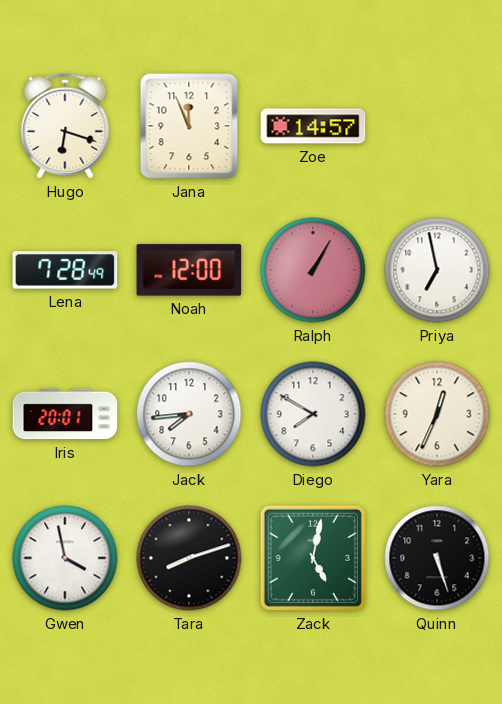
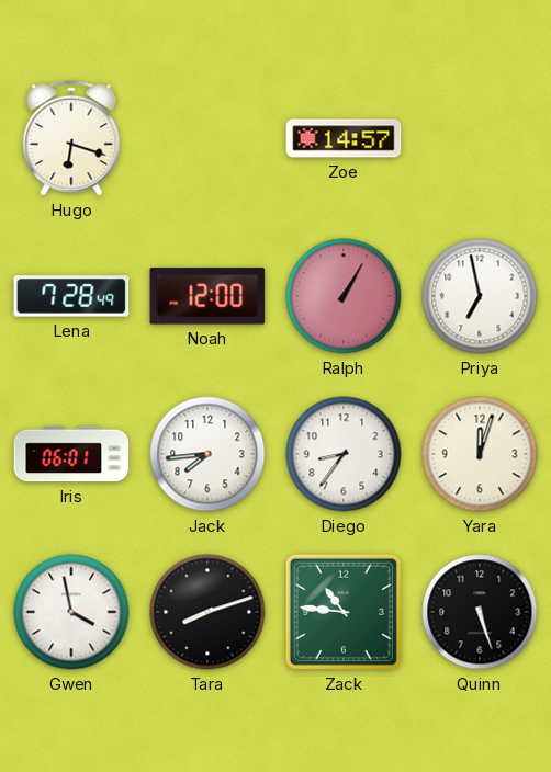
Jana: 11:56 -> none (189, 126)
Iris: 20:01 -> 06:01 (71, 454)
Diego: 7:50 -> 8:36 (344, 454)
Yara: 12:34 -> 12:03 (480, 454)
Zack: 5:02 -> 10:46 (344, 612)
